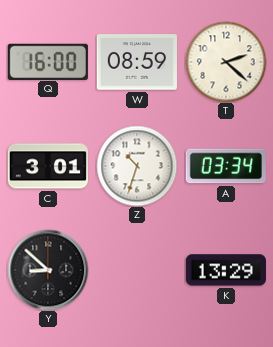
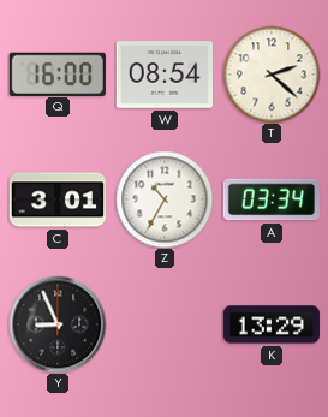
W: 08:59 -> 08:54 (165, 75)
Z: 10:33 -> 10:35 (165, 199)
Y: 8:52 -> 8:56 (58, 324)
